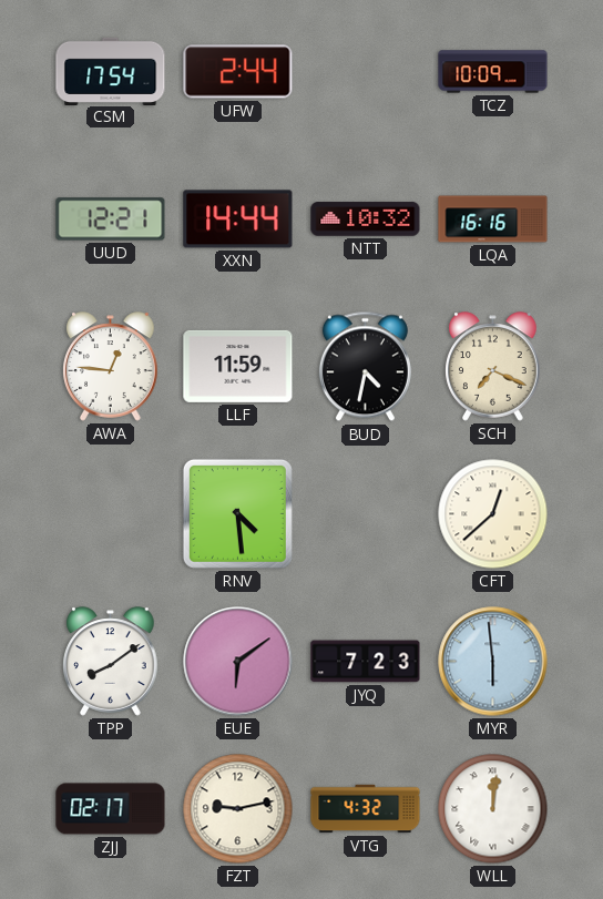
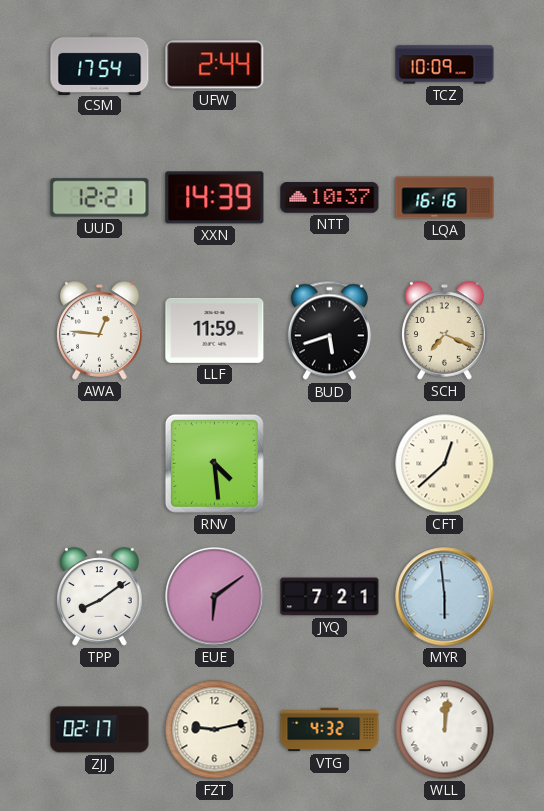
XXN: 14:44 -> 14:39 (215, 198)
NTT: 10:32 -> 10:37 (330, 198)
BUD: 4:32 -> 5:42 (329, 331)
JYQ: 7:23 -> 7:21 (330, 597)
